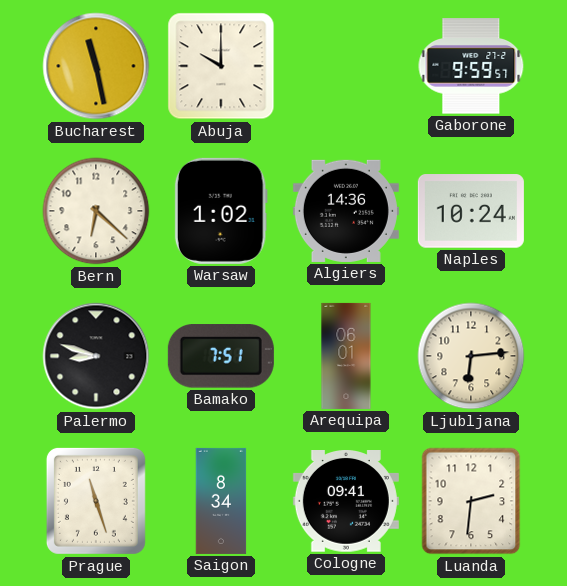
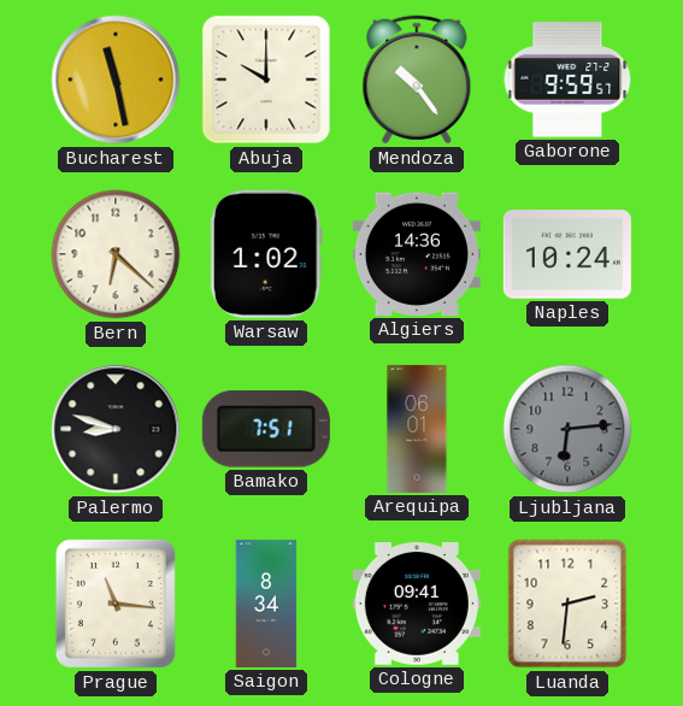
Mendoza: none -> 10:24 (417, 80)
Ljubljana dial: cream -> grey (567, 429)
Prague: 11:27 -> 11:16 (116, 604)
